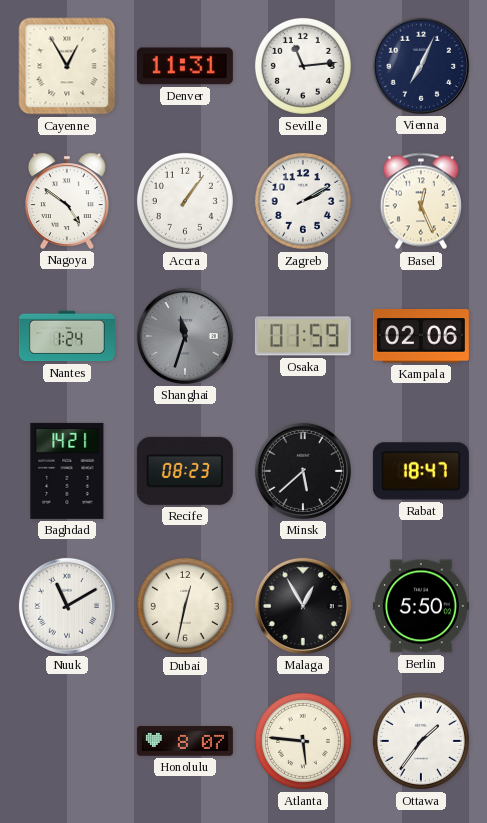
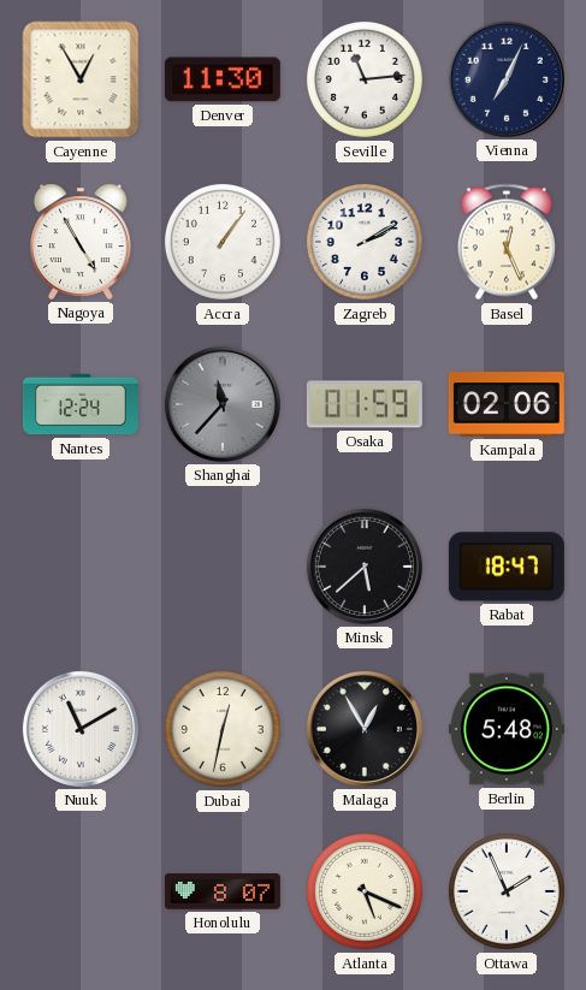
Denver: 11:31 -> 11:30 (223, 79)
Nagoya: 4:51 -> 4:55 (82, 242)
Nantes: 1:24 -> 12:24 (81, 404)
Shanghai: 11:33 -> 11:37 (223, 404)
Baghdad: 14:21 -> none (67, 471)
Recife: 08:23 -> none (185, 471)
Berlin: 5:50 -> 5:48 (507, 729)
Atlanta: 5:46 -> 5:19 (365, 891)
Ottawa: 1:36 -> 1:56 (507, 891)
